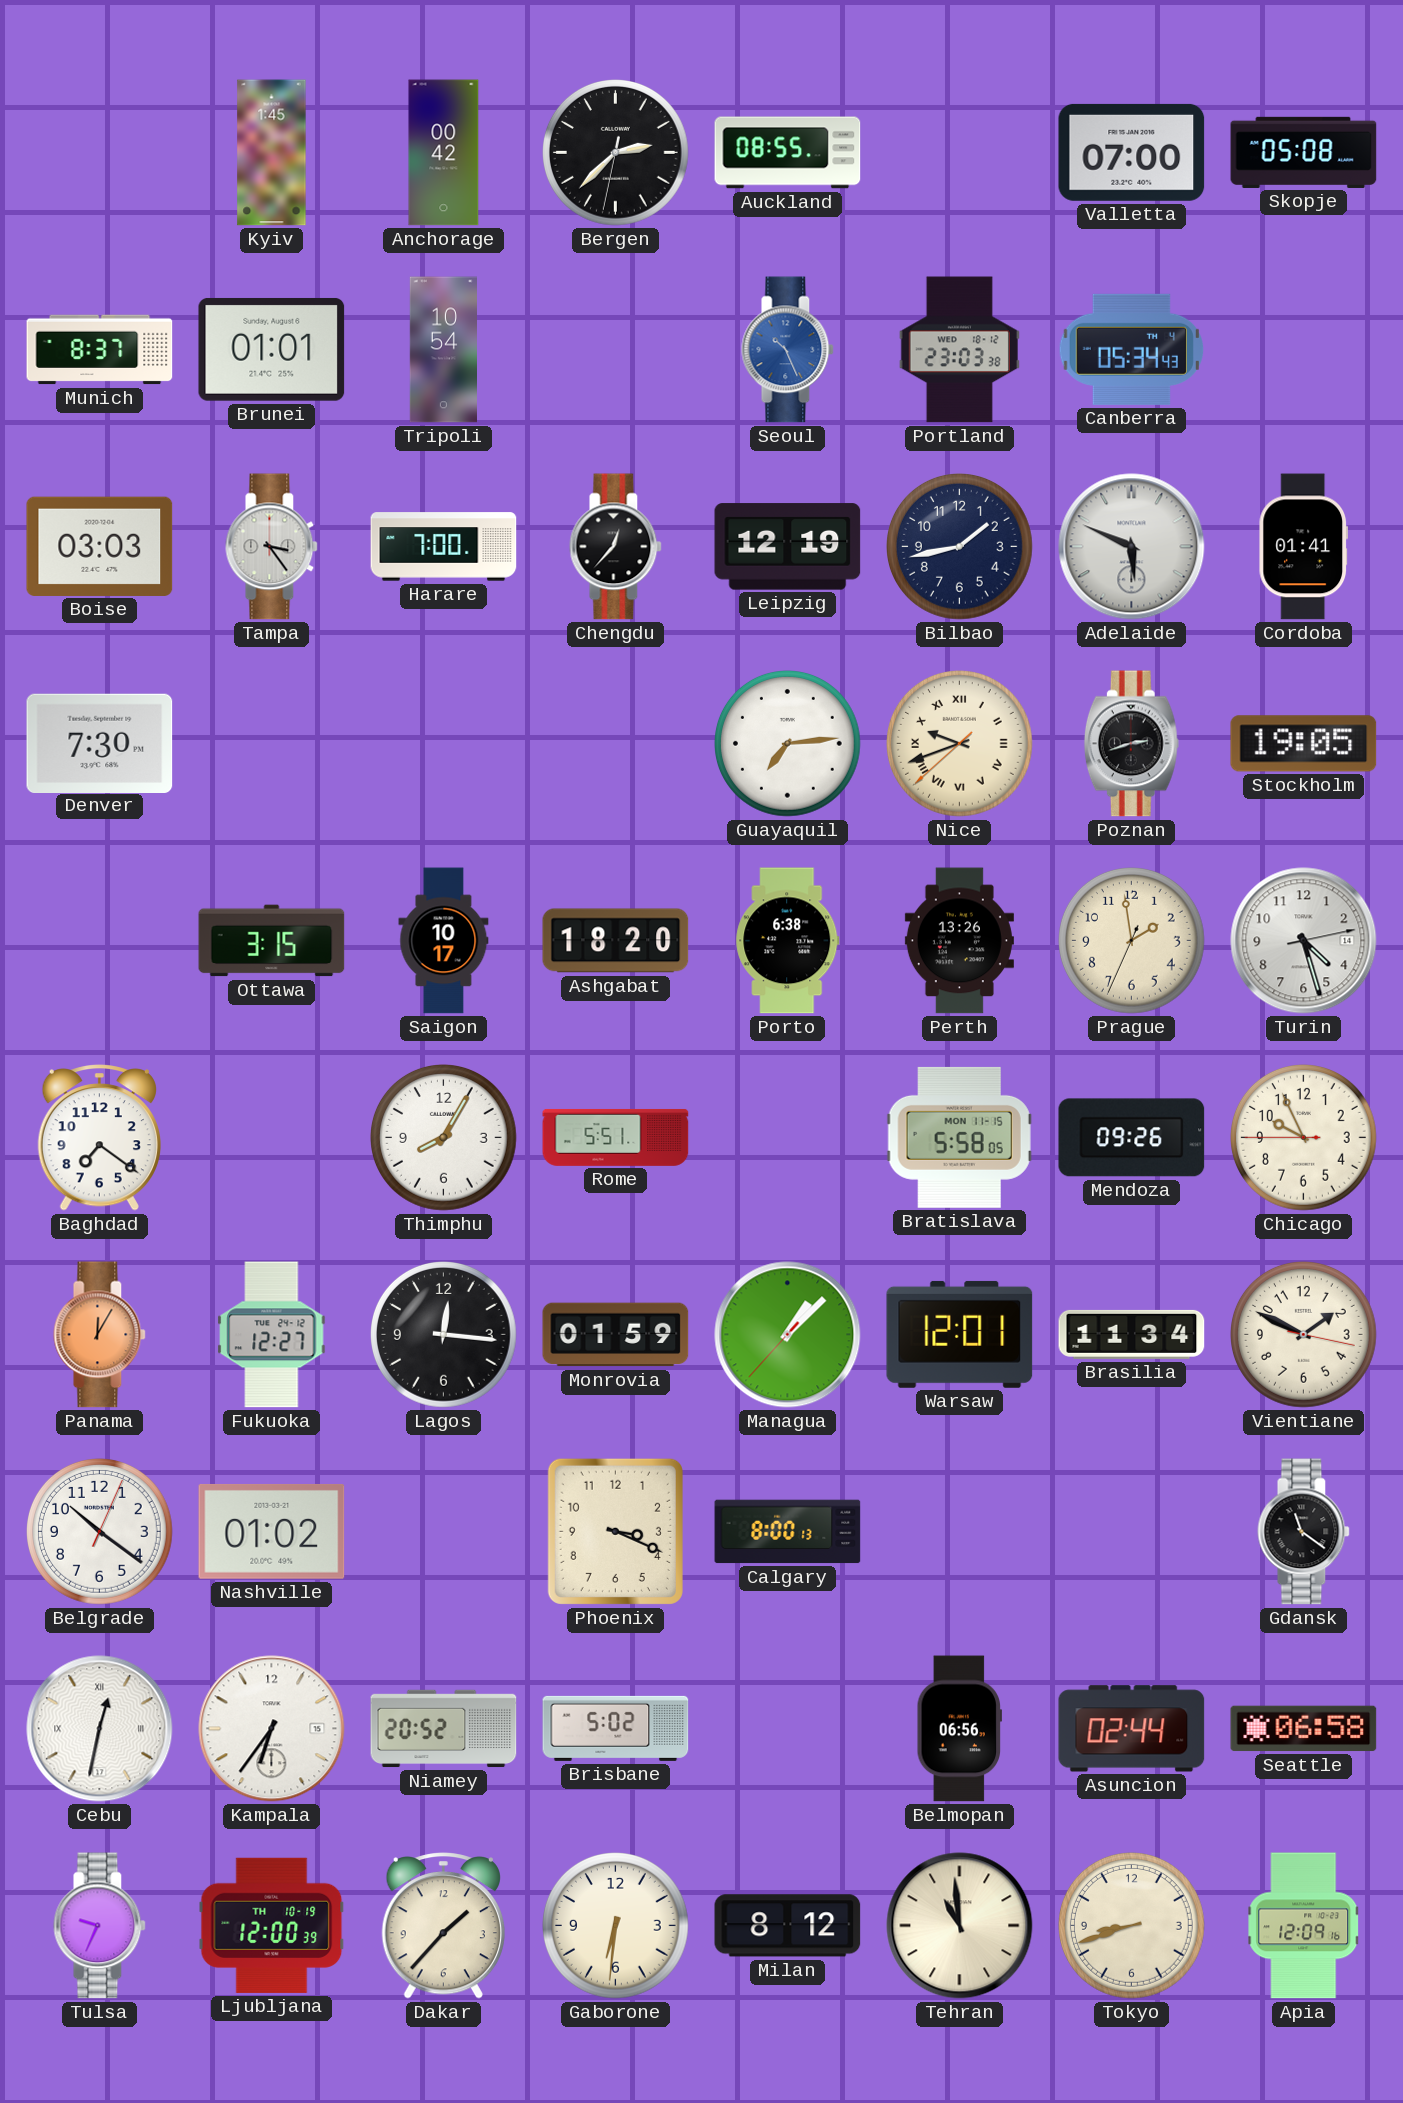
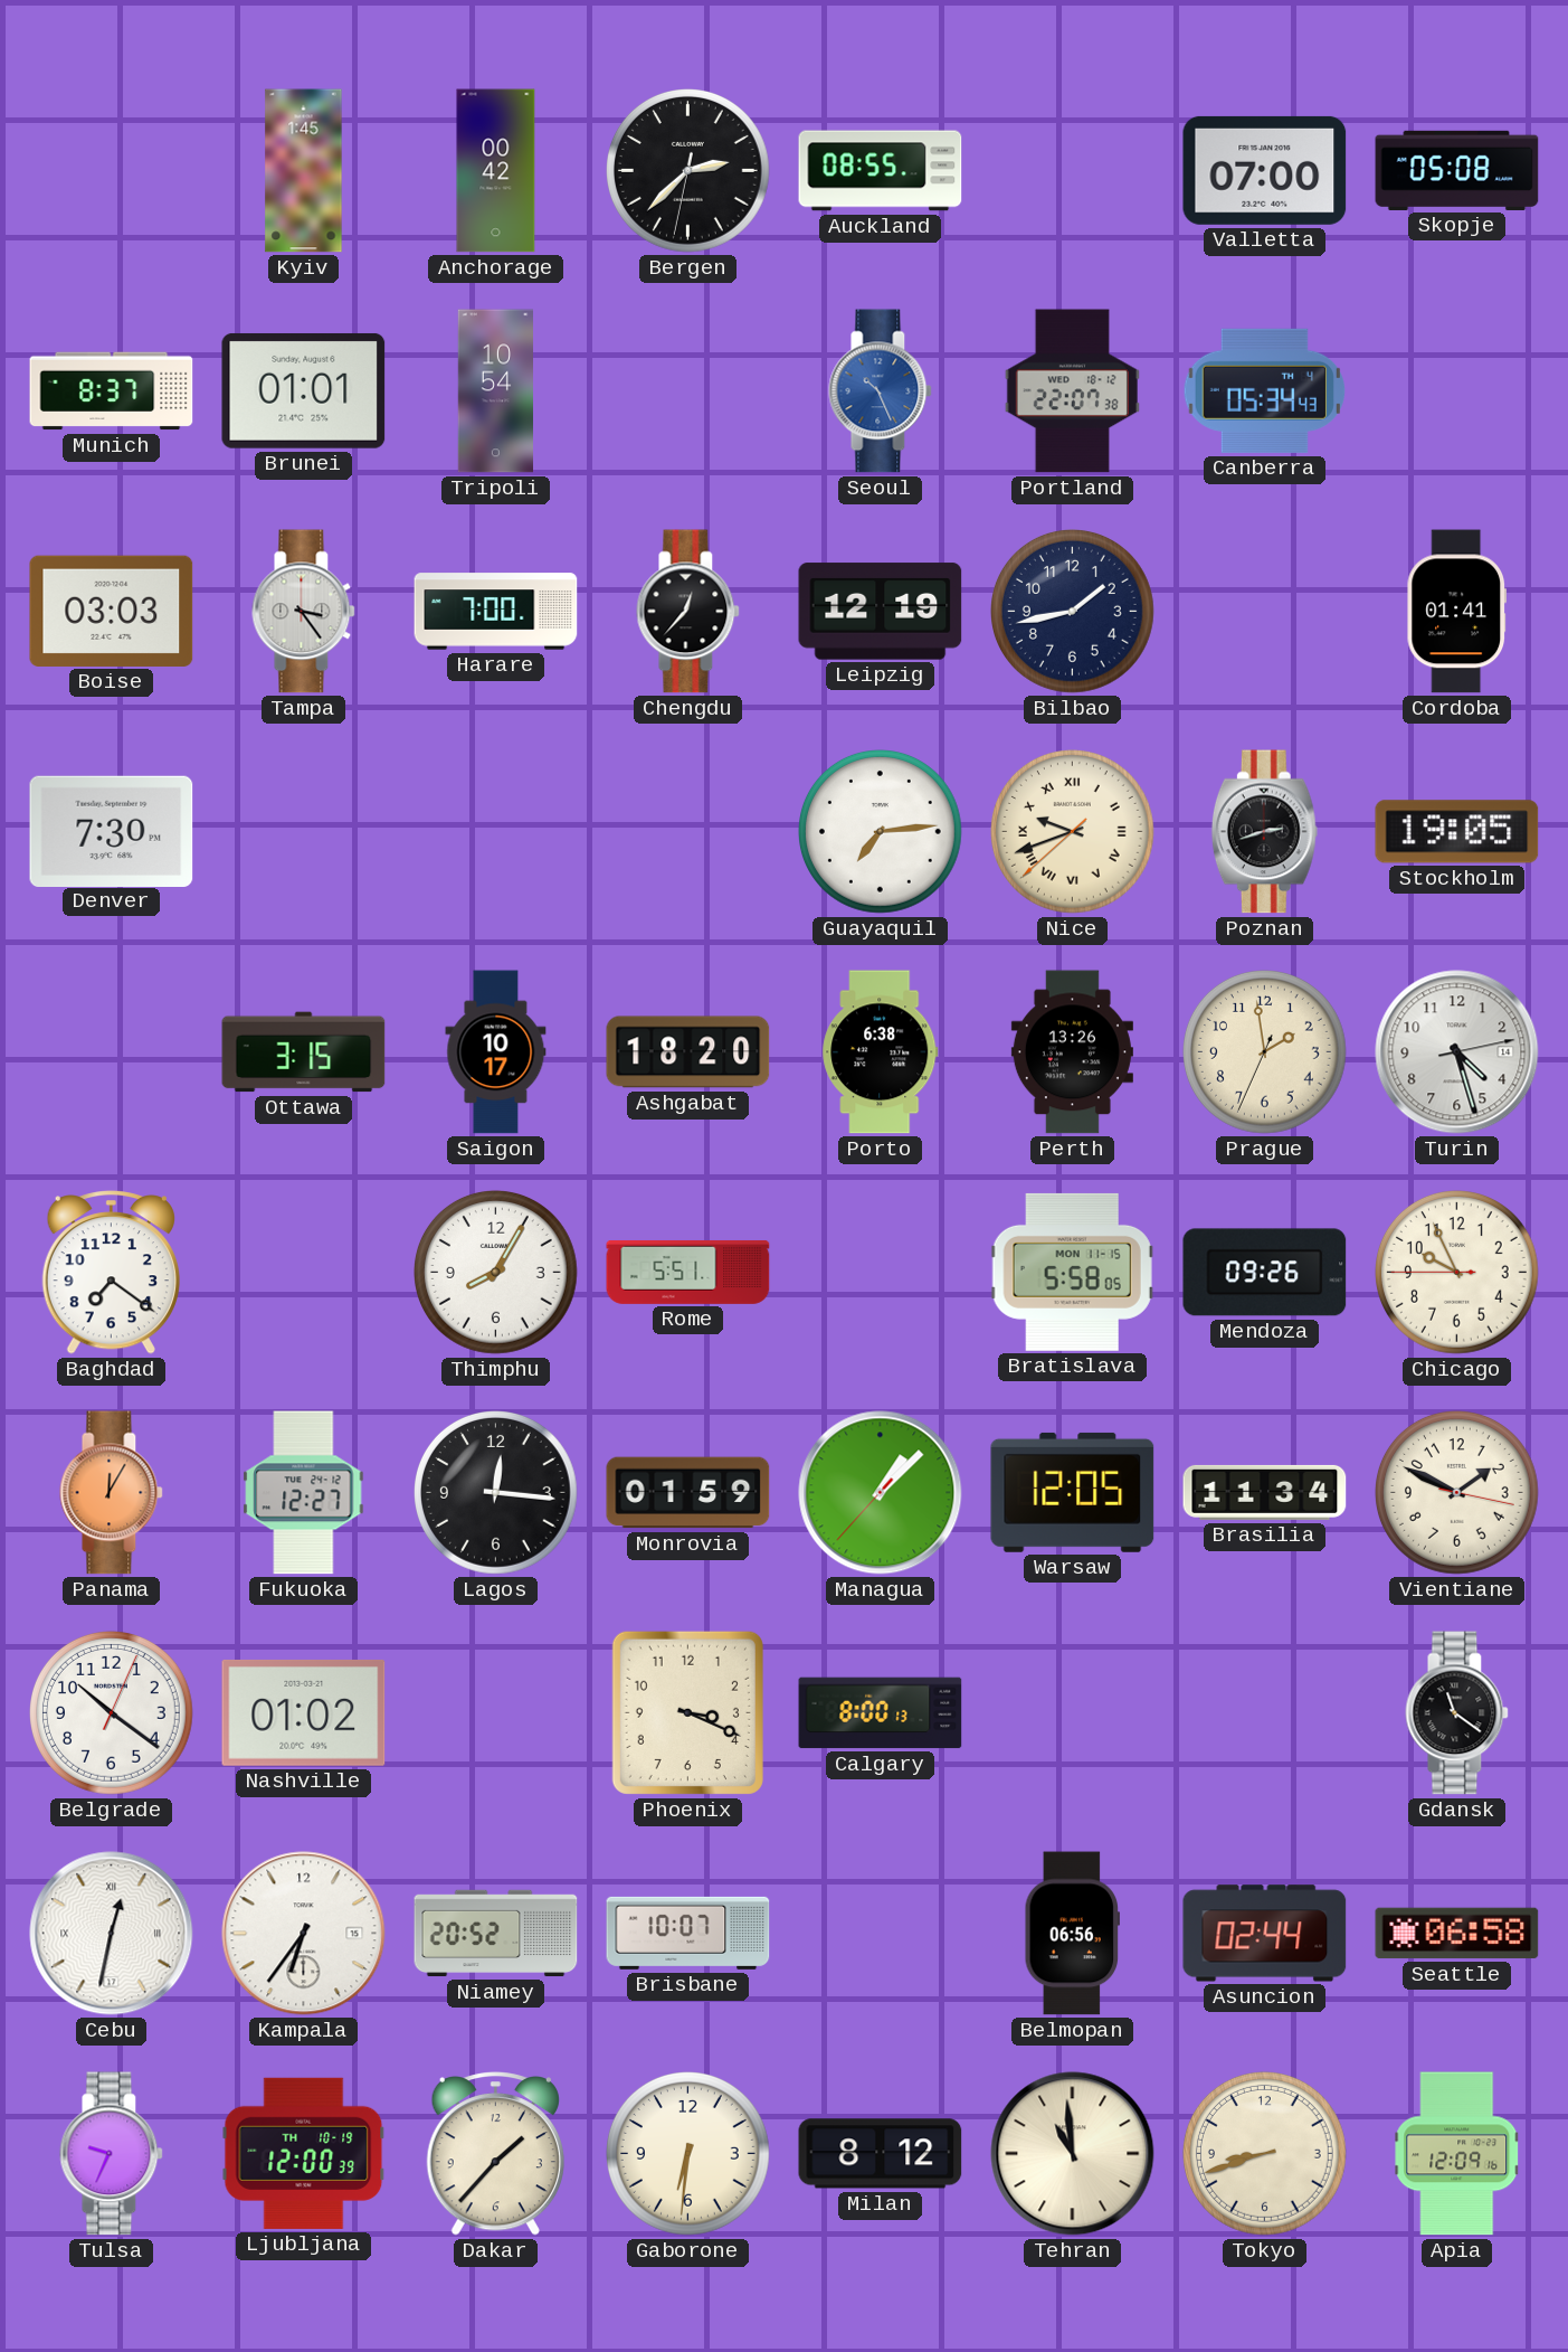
Portland: 23:03 -> 22:07 (1072, 391)
Adelaide: 5:49 -> none (1132, 547)
Warsaw: 12:01 -> 12:05 (1073, 1492)
Brisbane: 5:02 -> 10:07 (688, 1933)
